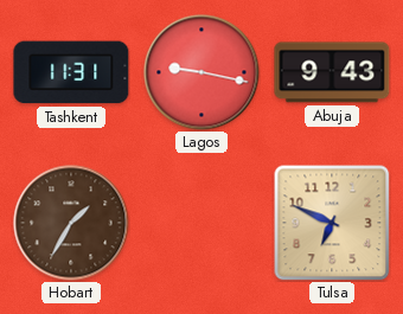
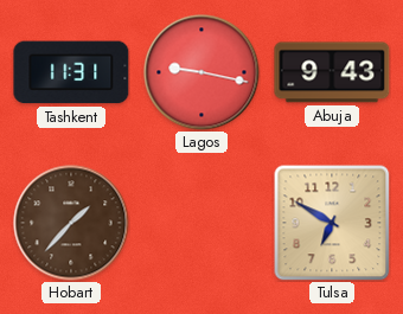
Hobart: 1:35 -> 1:37 (71, 223)
Tulsa: 6:49 -> 6:50 (332, 223)
